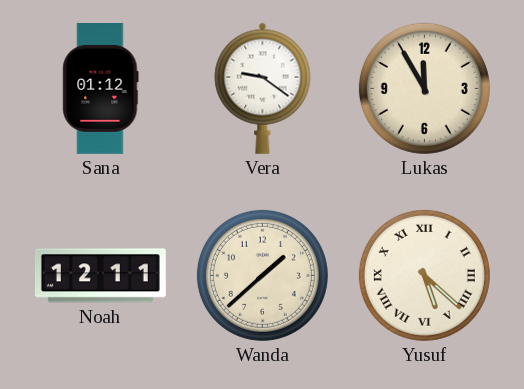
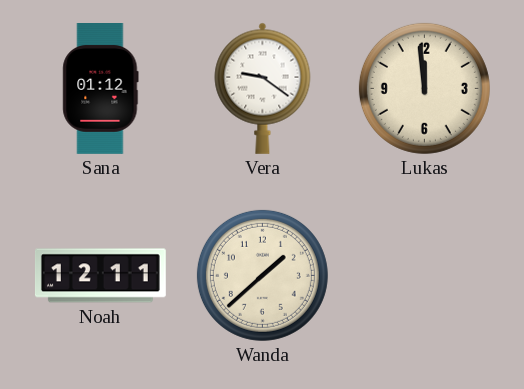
Lukas: 11:55 -> 11:59 (424, 88)
Yusuf: 5:22 -> none (424, 275)
